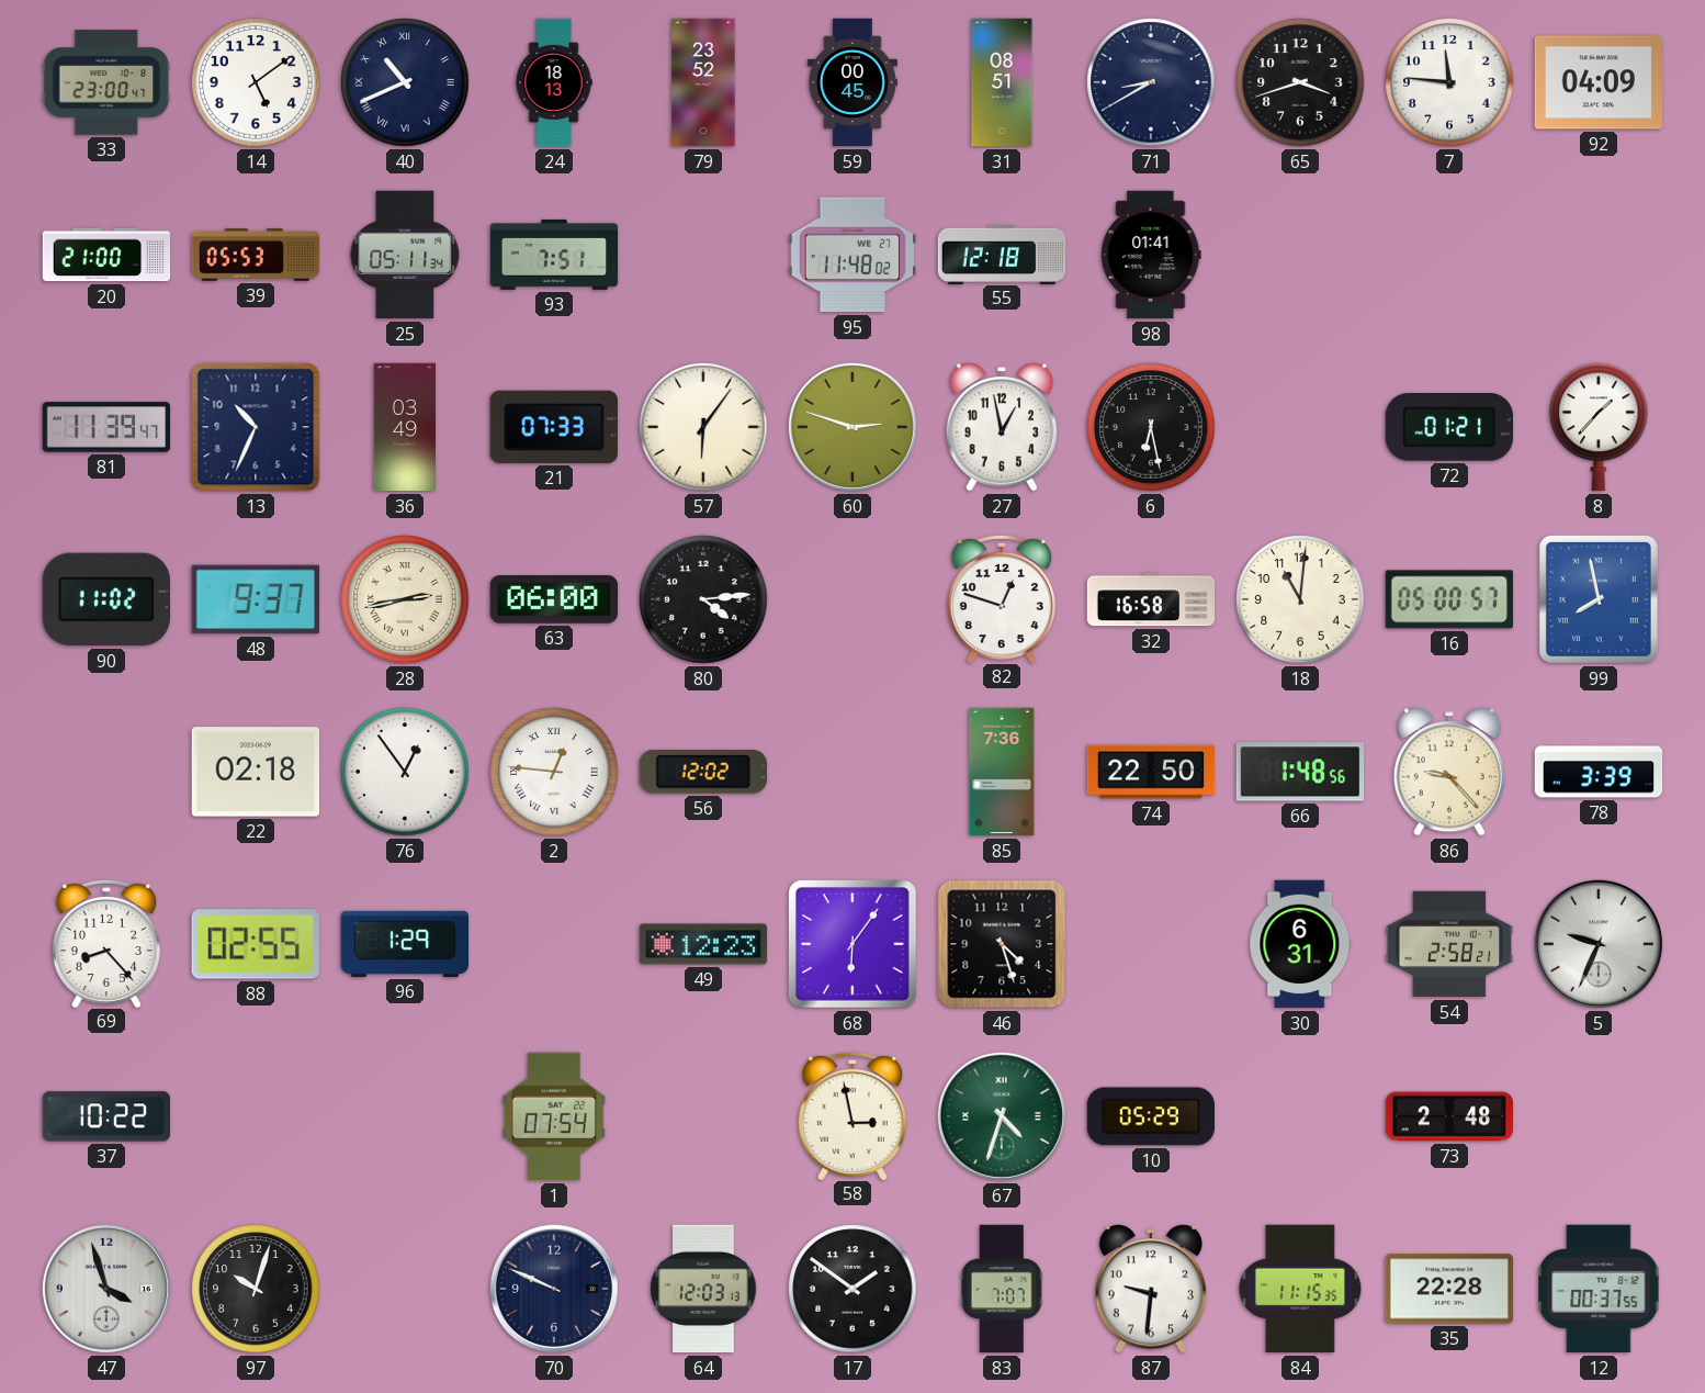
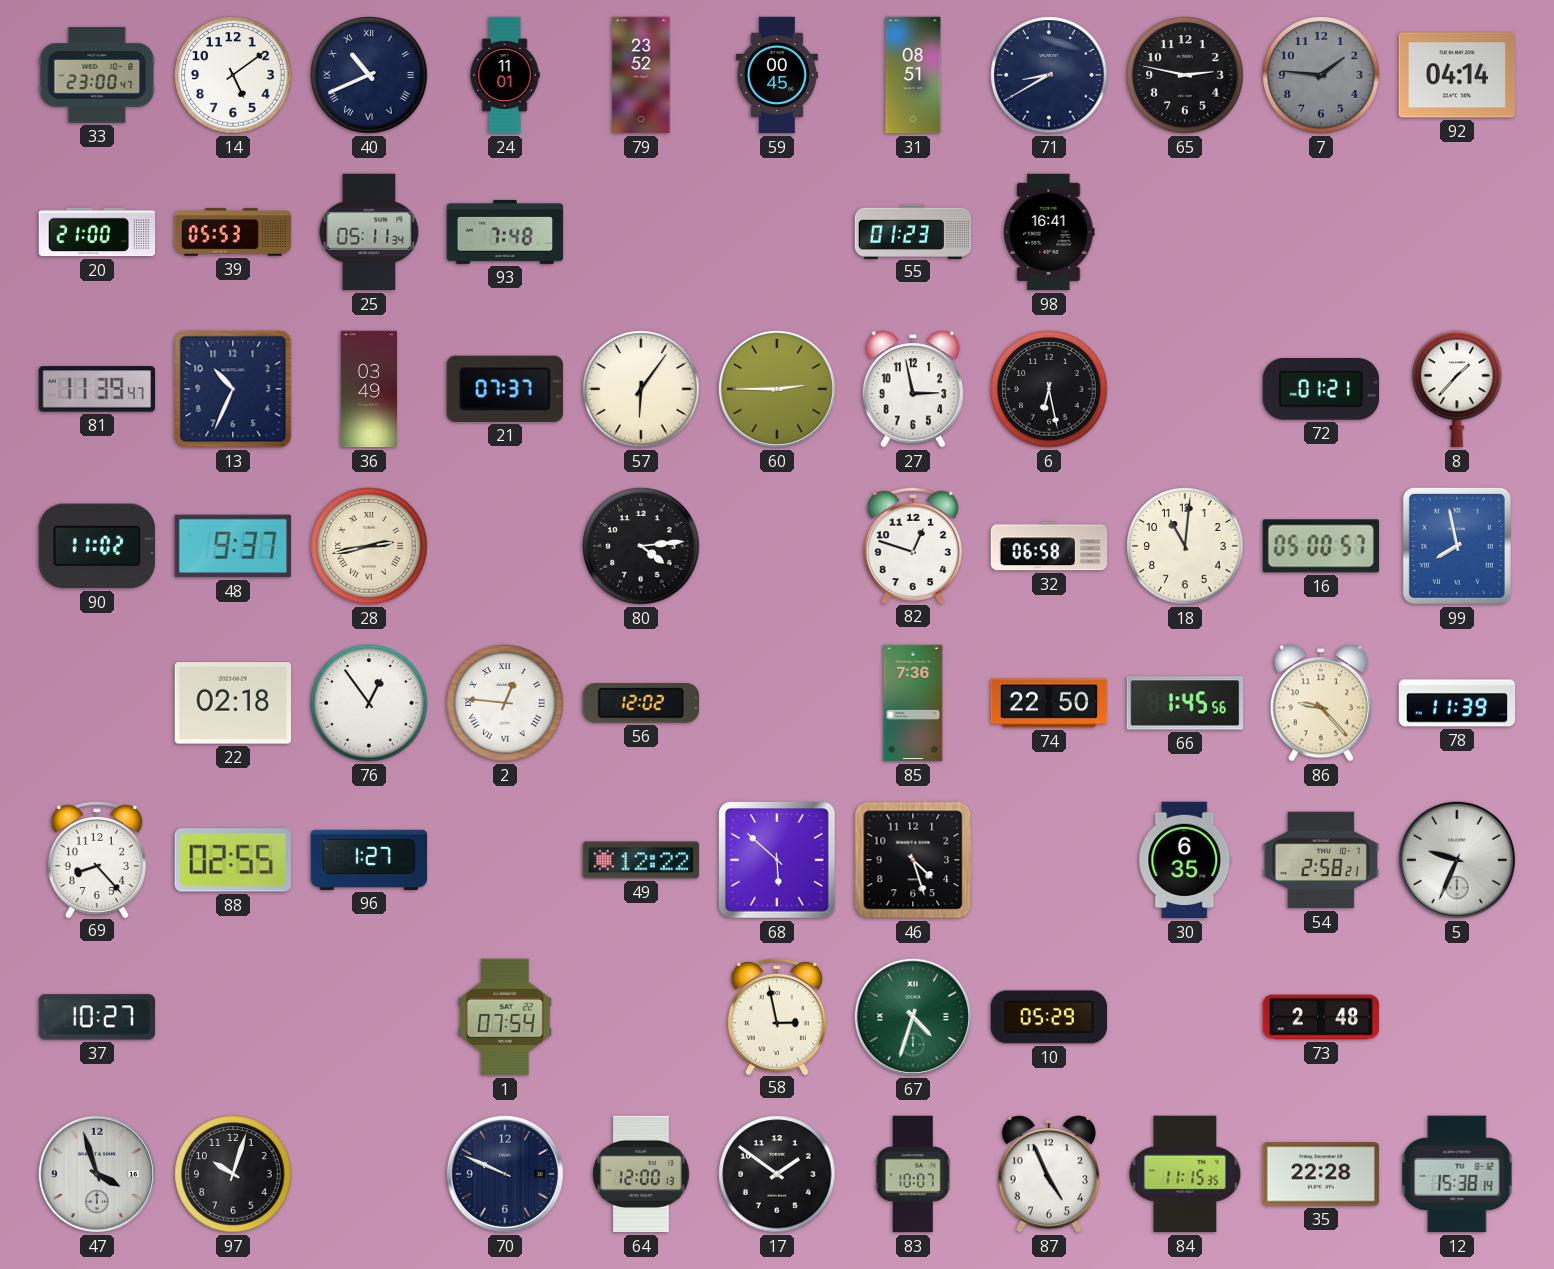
24: 18:13 -> 11:01 (505, 75)
65: 3:42 -> 2:47 (1185, 75)
7: 11:46 -> 1:46 (1321, 75)
7 dial: white -> grey (1321, 75)
92: 04:09 -> 04:14 (1456, 75)
93: 7:51 -> 7:48 (505, 232)
95: 11:48 -> none (851, 255)
55: 12:18 -> 01:23 (913, 231)
98: 01:41 -> 16:41 (1049, 232)
21: 07:33 -> 07:37 (505, 389)
60: 2:48 -> 2:45 (777, 389)
27: 12:58 -> 2:58 (913, 389)
63: 06:00 -> none (554, 600)
32: 16:58 -> 06:58 (1049, 546)
66: 1:48 -> 1:45 (1185, 703)
78: 3:39 -> 11:39 (1457, 703)
96: 1:29 -> 1:27 (369, 860)
49: 12:23 -> 12:22 (641, 860)
68: 6:06 -> 5:52 (777, 860)
30: 6:31 -> 6:35 (1185, 860)
37: 10:22 -> 10:27 (96, 1017)
64: 12:03 -> 12:00 (641, 1174)
83: 7:07 -> 10:07 (913, 1174)
87: 9:31 -> 4:56 (1049, 1174)
12: 00:37 -> 15:38 (1457, 1174)
